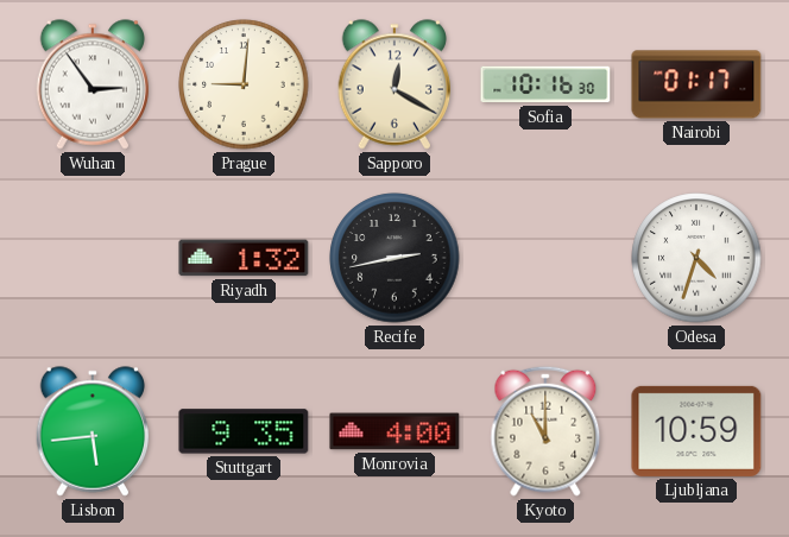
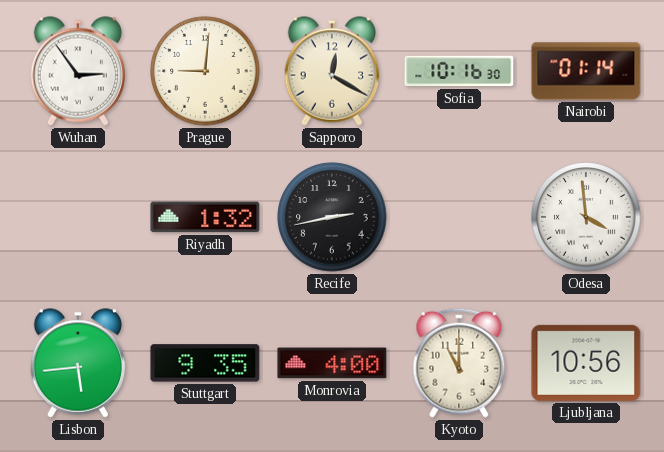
Nairobi: 01:17 -> 01:14 (586, 71)
Odesa: 4:33 -> 3:59 (586, 217)
Ljubljana: 10:59 -> 10:56 (586, 363)
